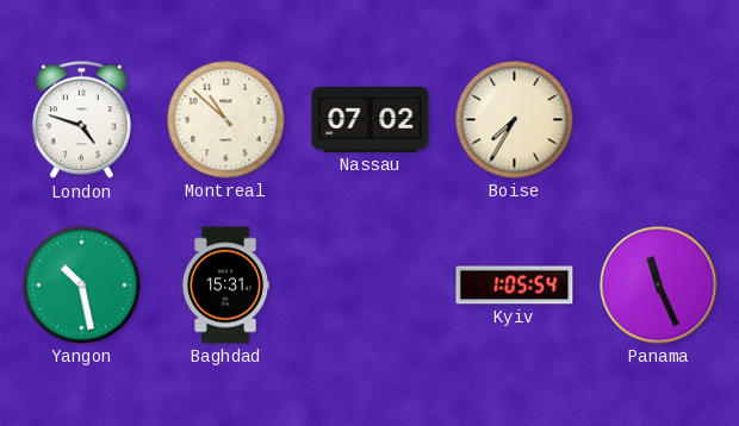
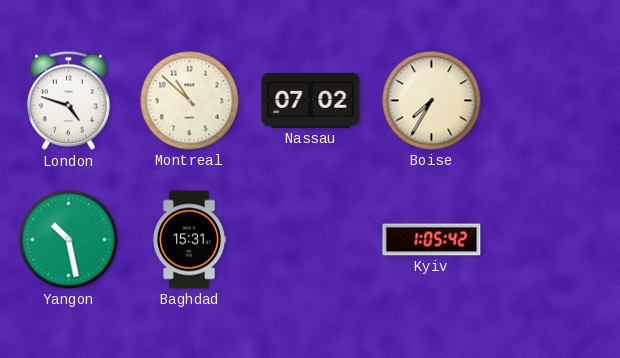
Kyiv: 1:05:54 -> 1:05:42 (432, 240)
Panama: 11:26 -> none (659, 286)
